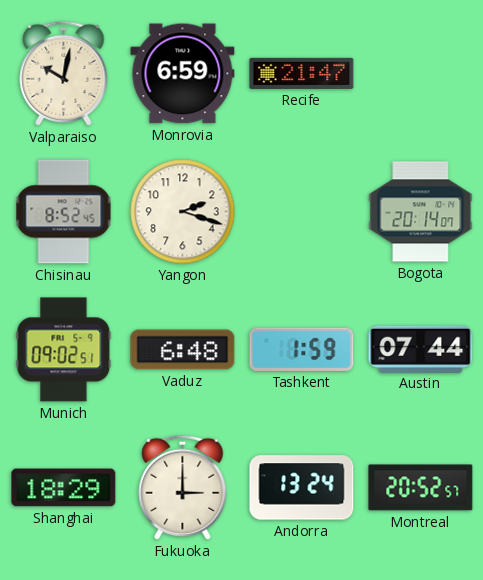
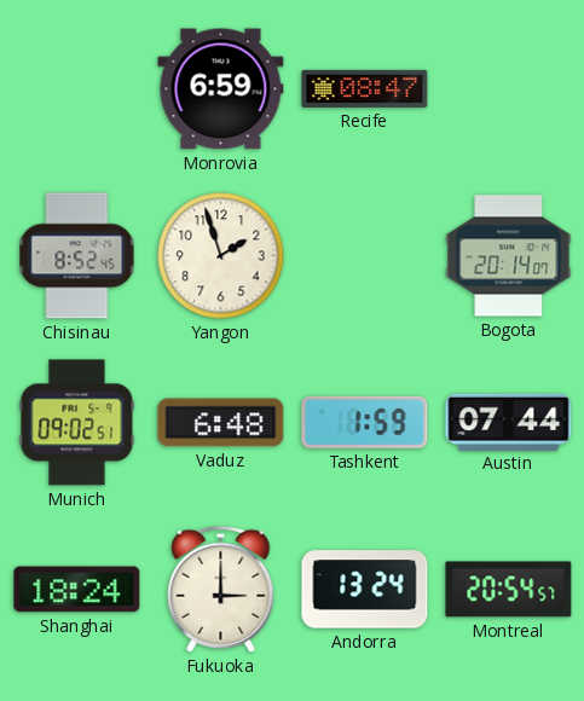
Valparaiso: 10:02 -> none (64, 73)
Recife: 21:47 -> 08:47 (365, 88)
Yangon: 2:18 -> 1:57 (221, 256)
Shanghai: 18:29 -> 18:24 (77, 590)
Montreal: 20:52 -> 20:54 (509, 590)
